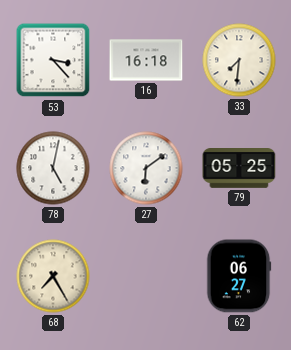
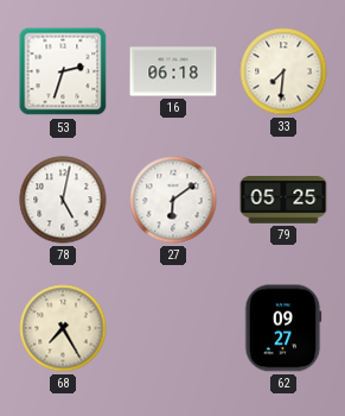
53: 3:23 -> 2:33 (63, 71)
16: 16:18 -> 06:18 (173, 71)
62: 06:27 -> 09:27 (283, 328)
